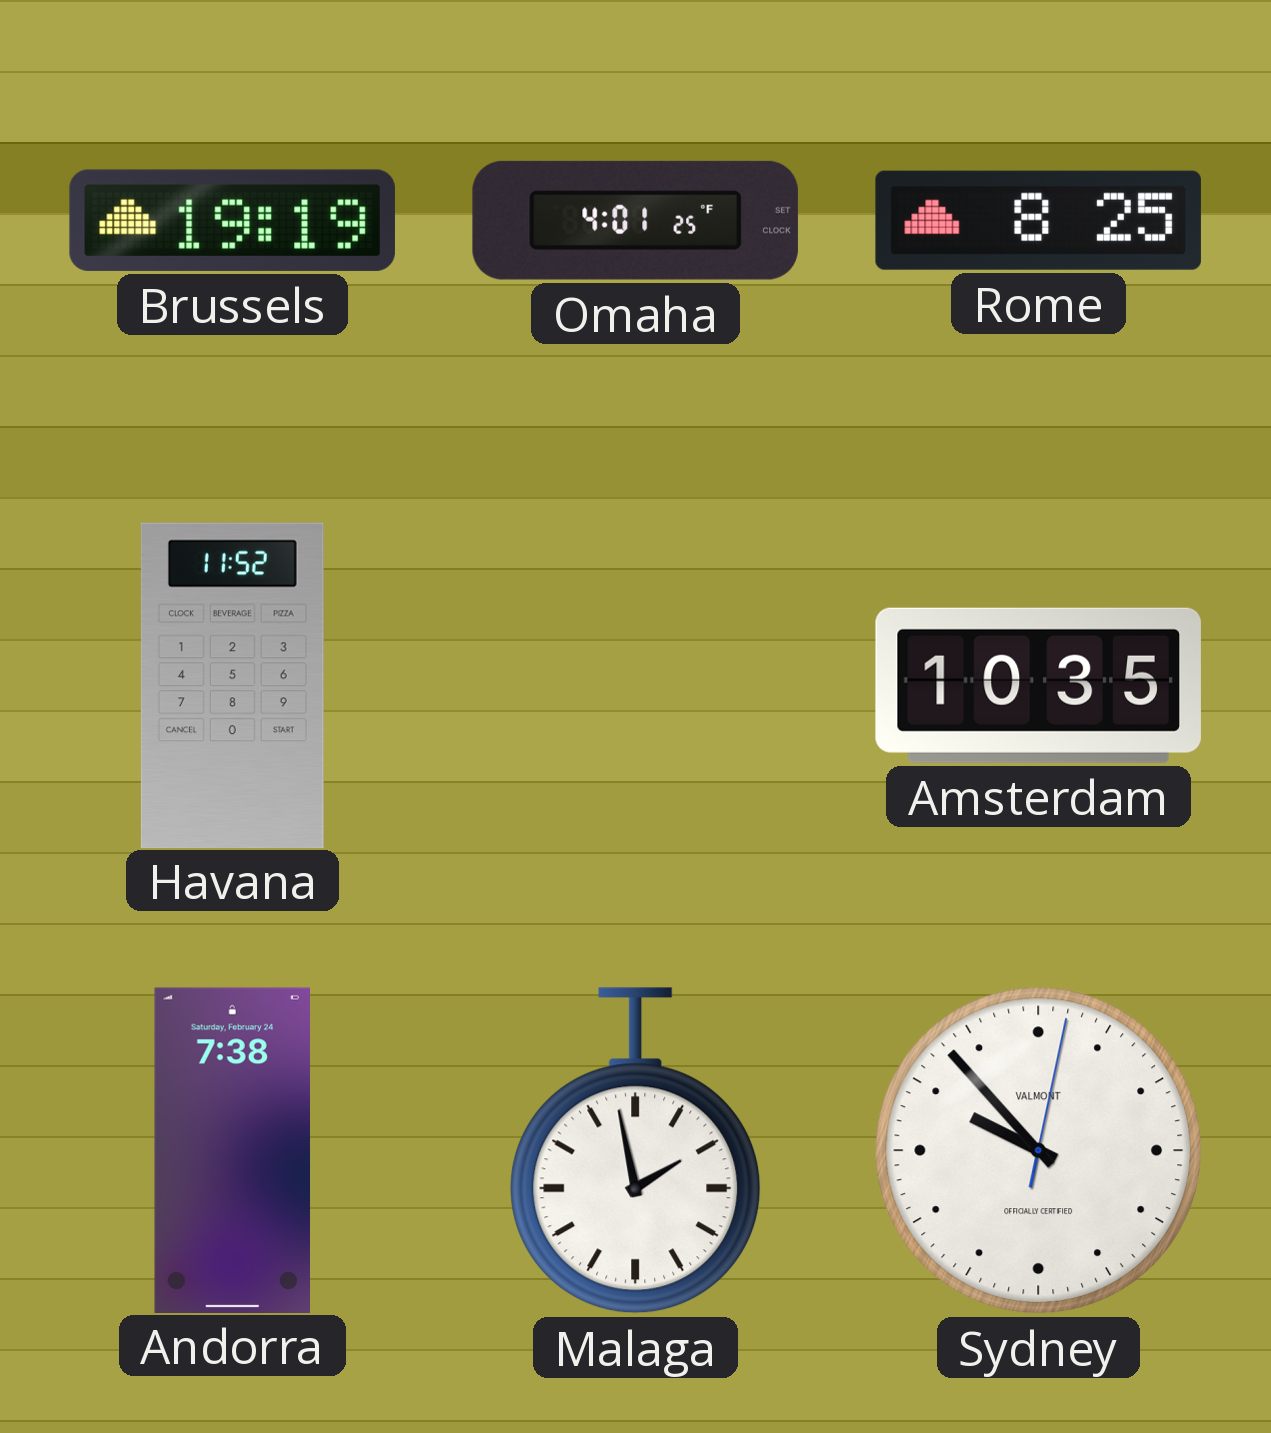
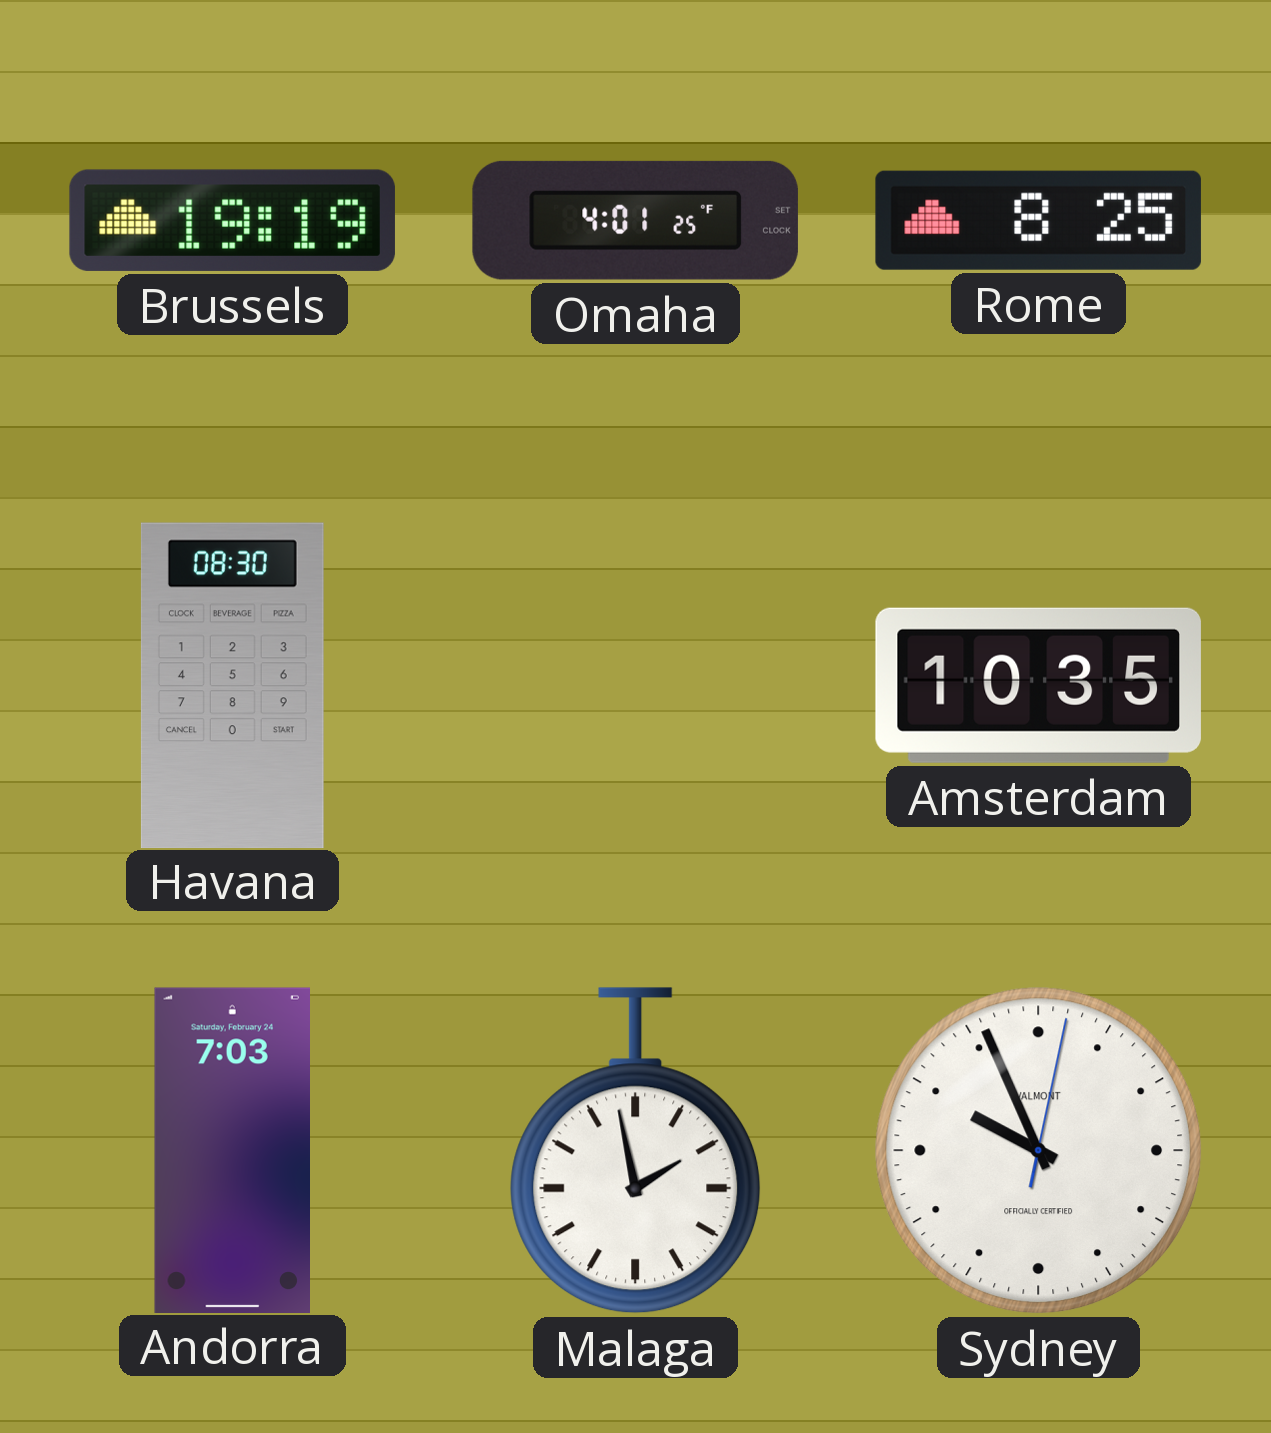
Havana: 11:52 -> 08:30 (232, 685)
Andorra: 7:38 -> 7:03 (232, 1150)
Sydney: 9:53 -> 9:56 (1039, 1151)
